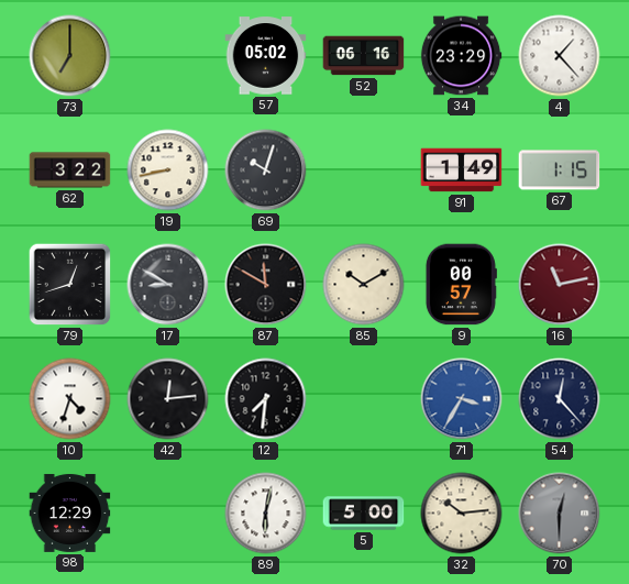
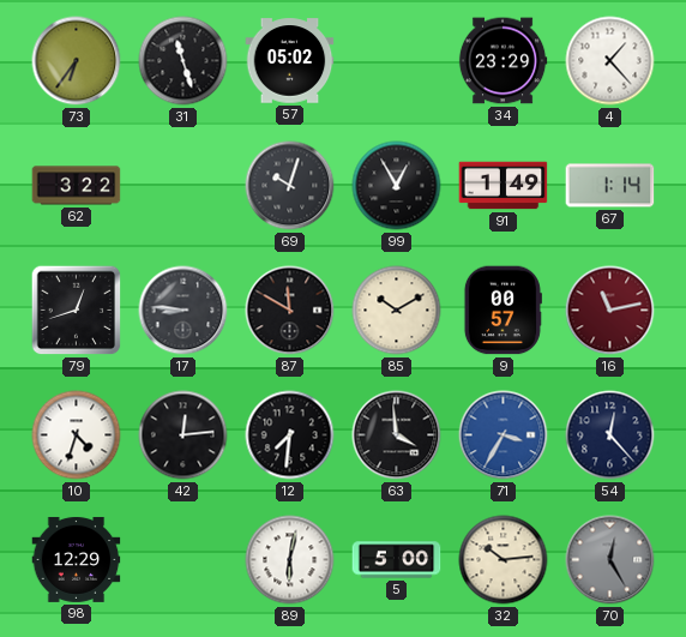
73: 7:00 -> 6:36 (77, 61)
31: none -> 11:27 (183, 61)
52: 06:16 -> none (364, 56)
19: 8:43 -> none (168, 170)
99: none -> 12:55 (397, 186)
67: 1:15 -> 1:14 (610, 186)
17: 8:50 -> 8:46 (183, 311)
63: none -> 3:59 (397, 435)
70: 12:30 -> 12:25 (610, 560)
